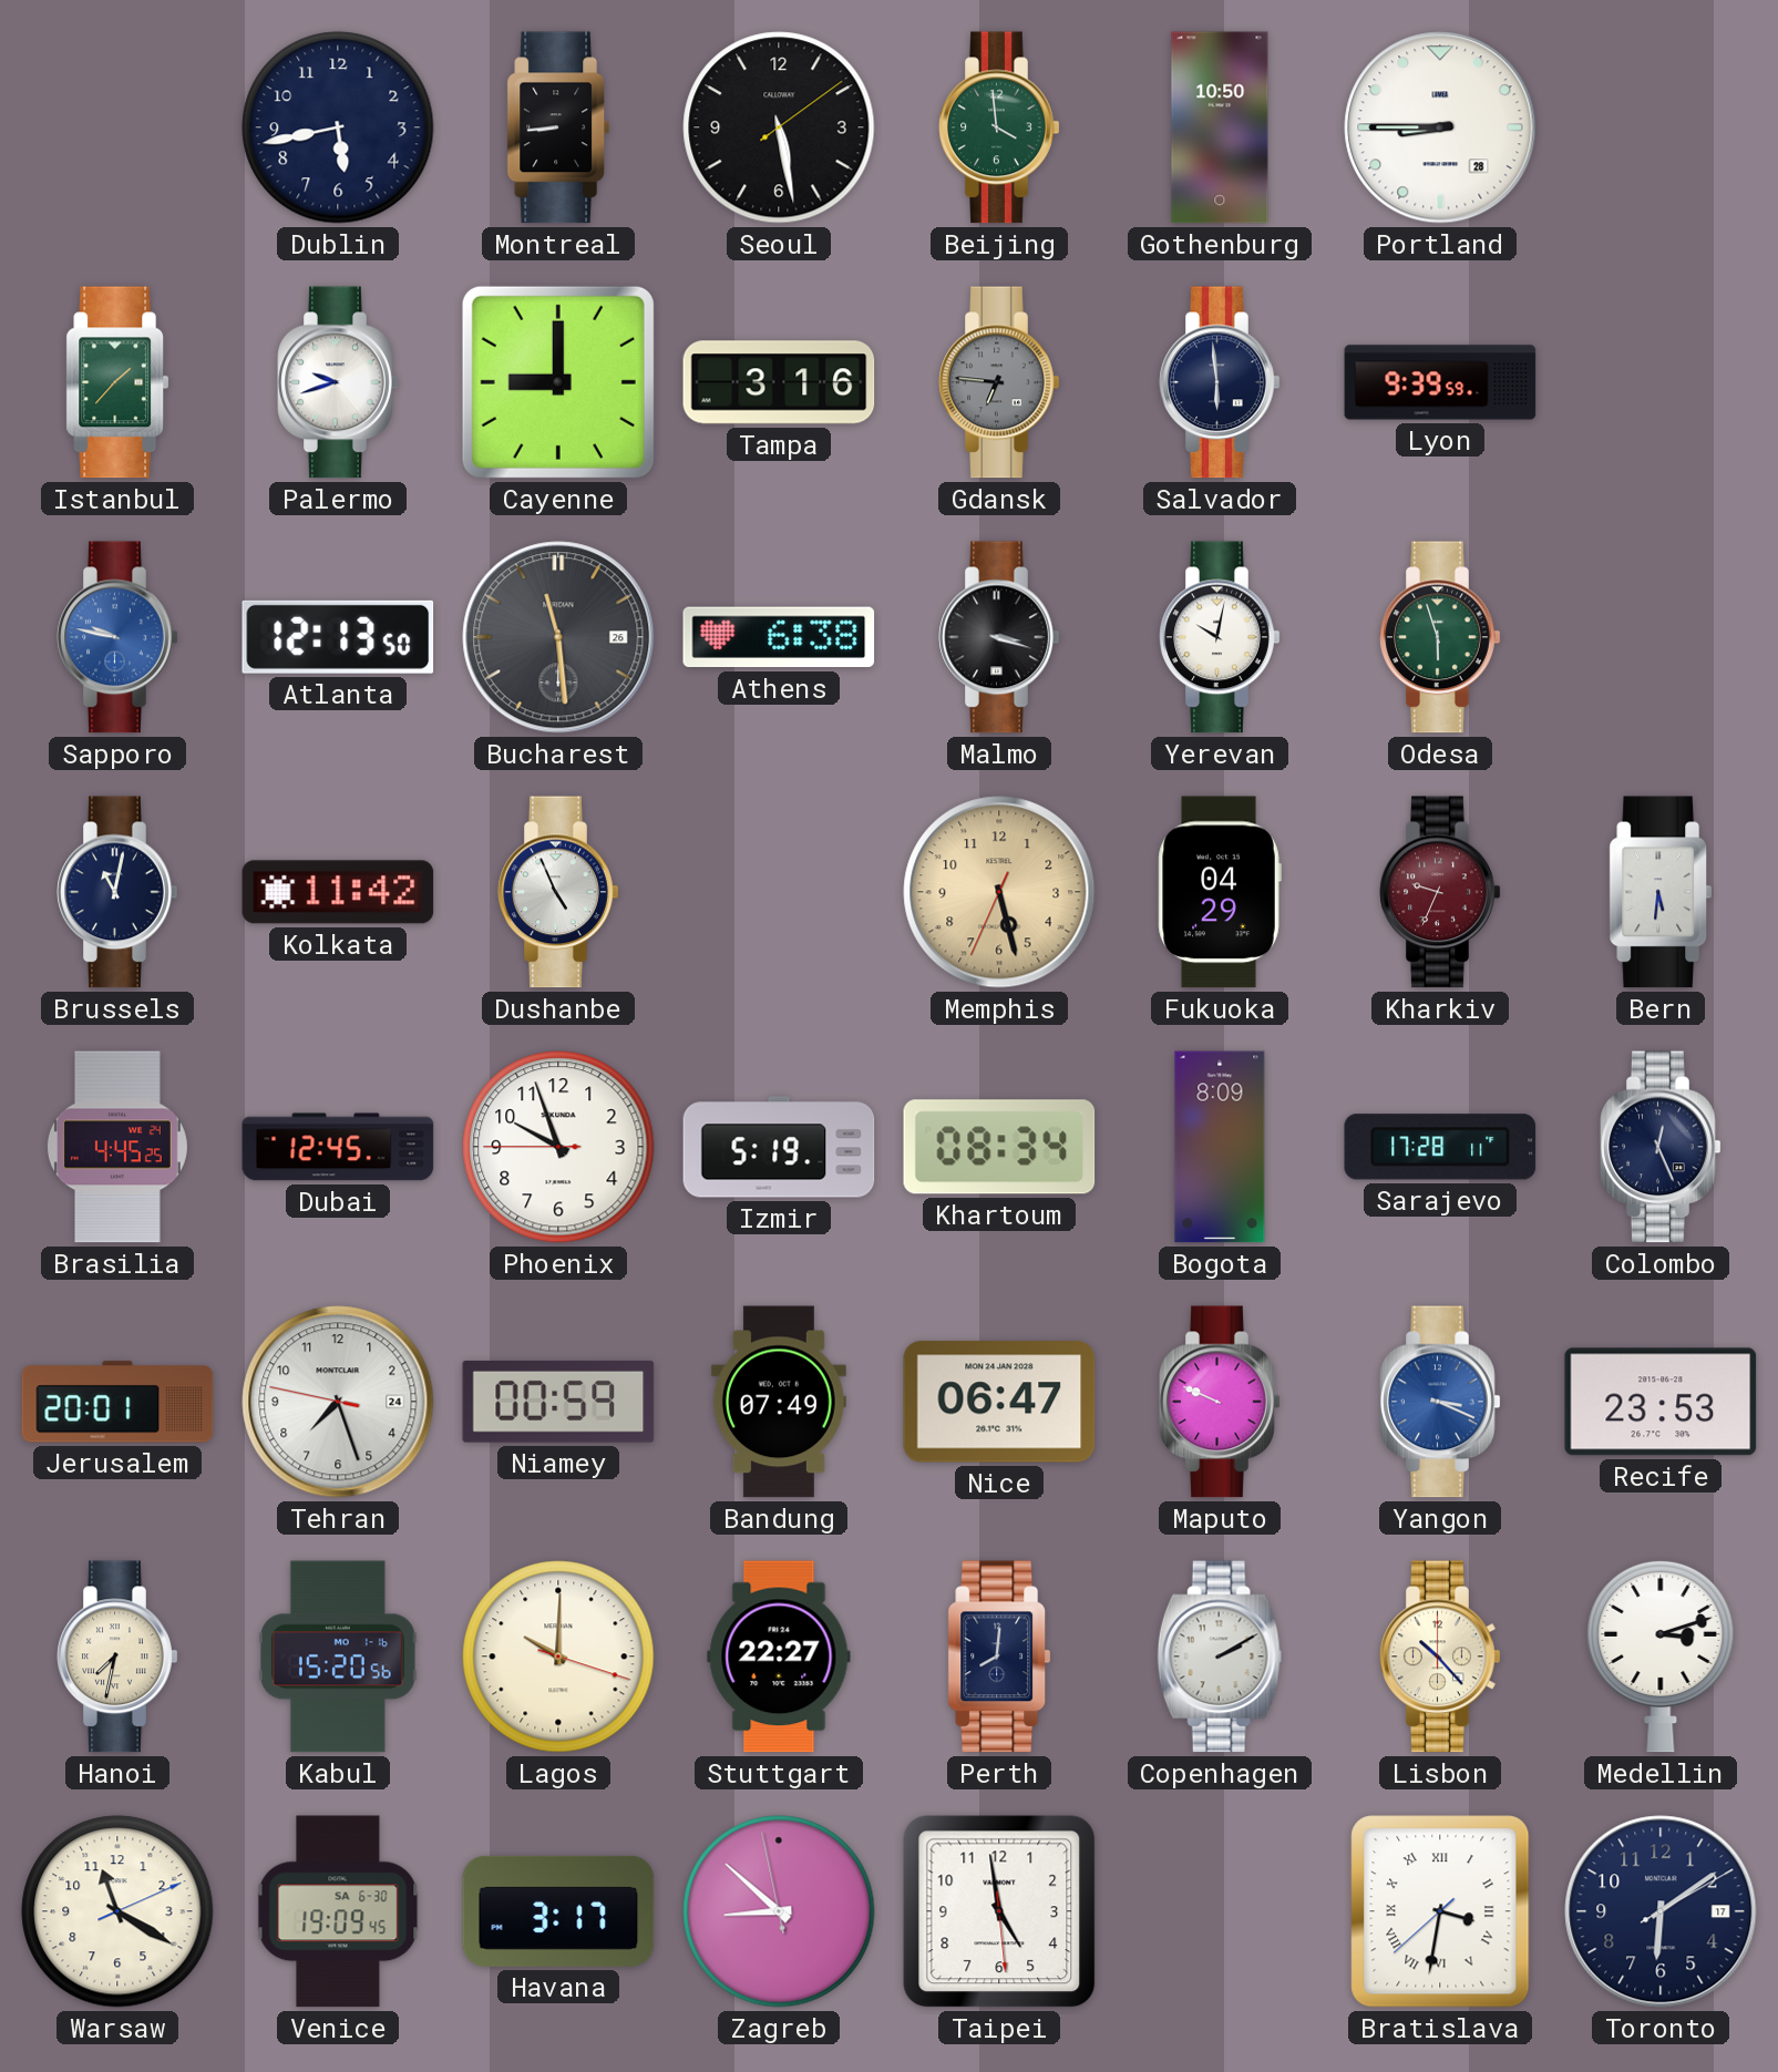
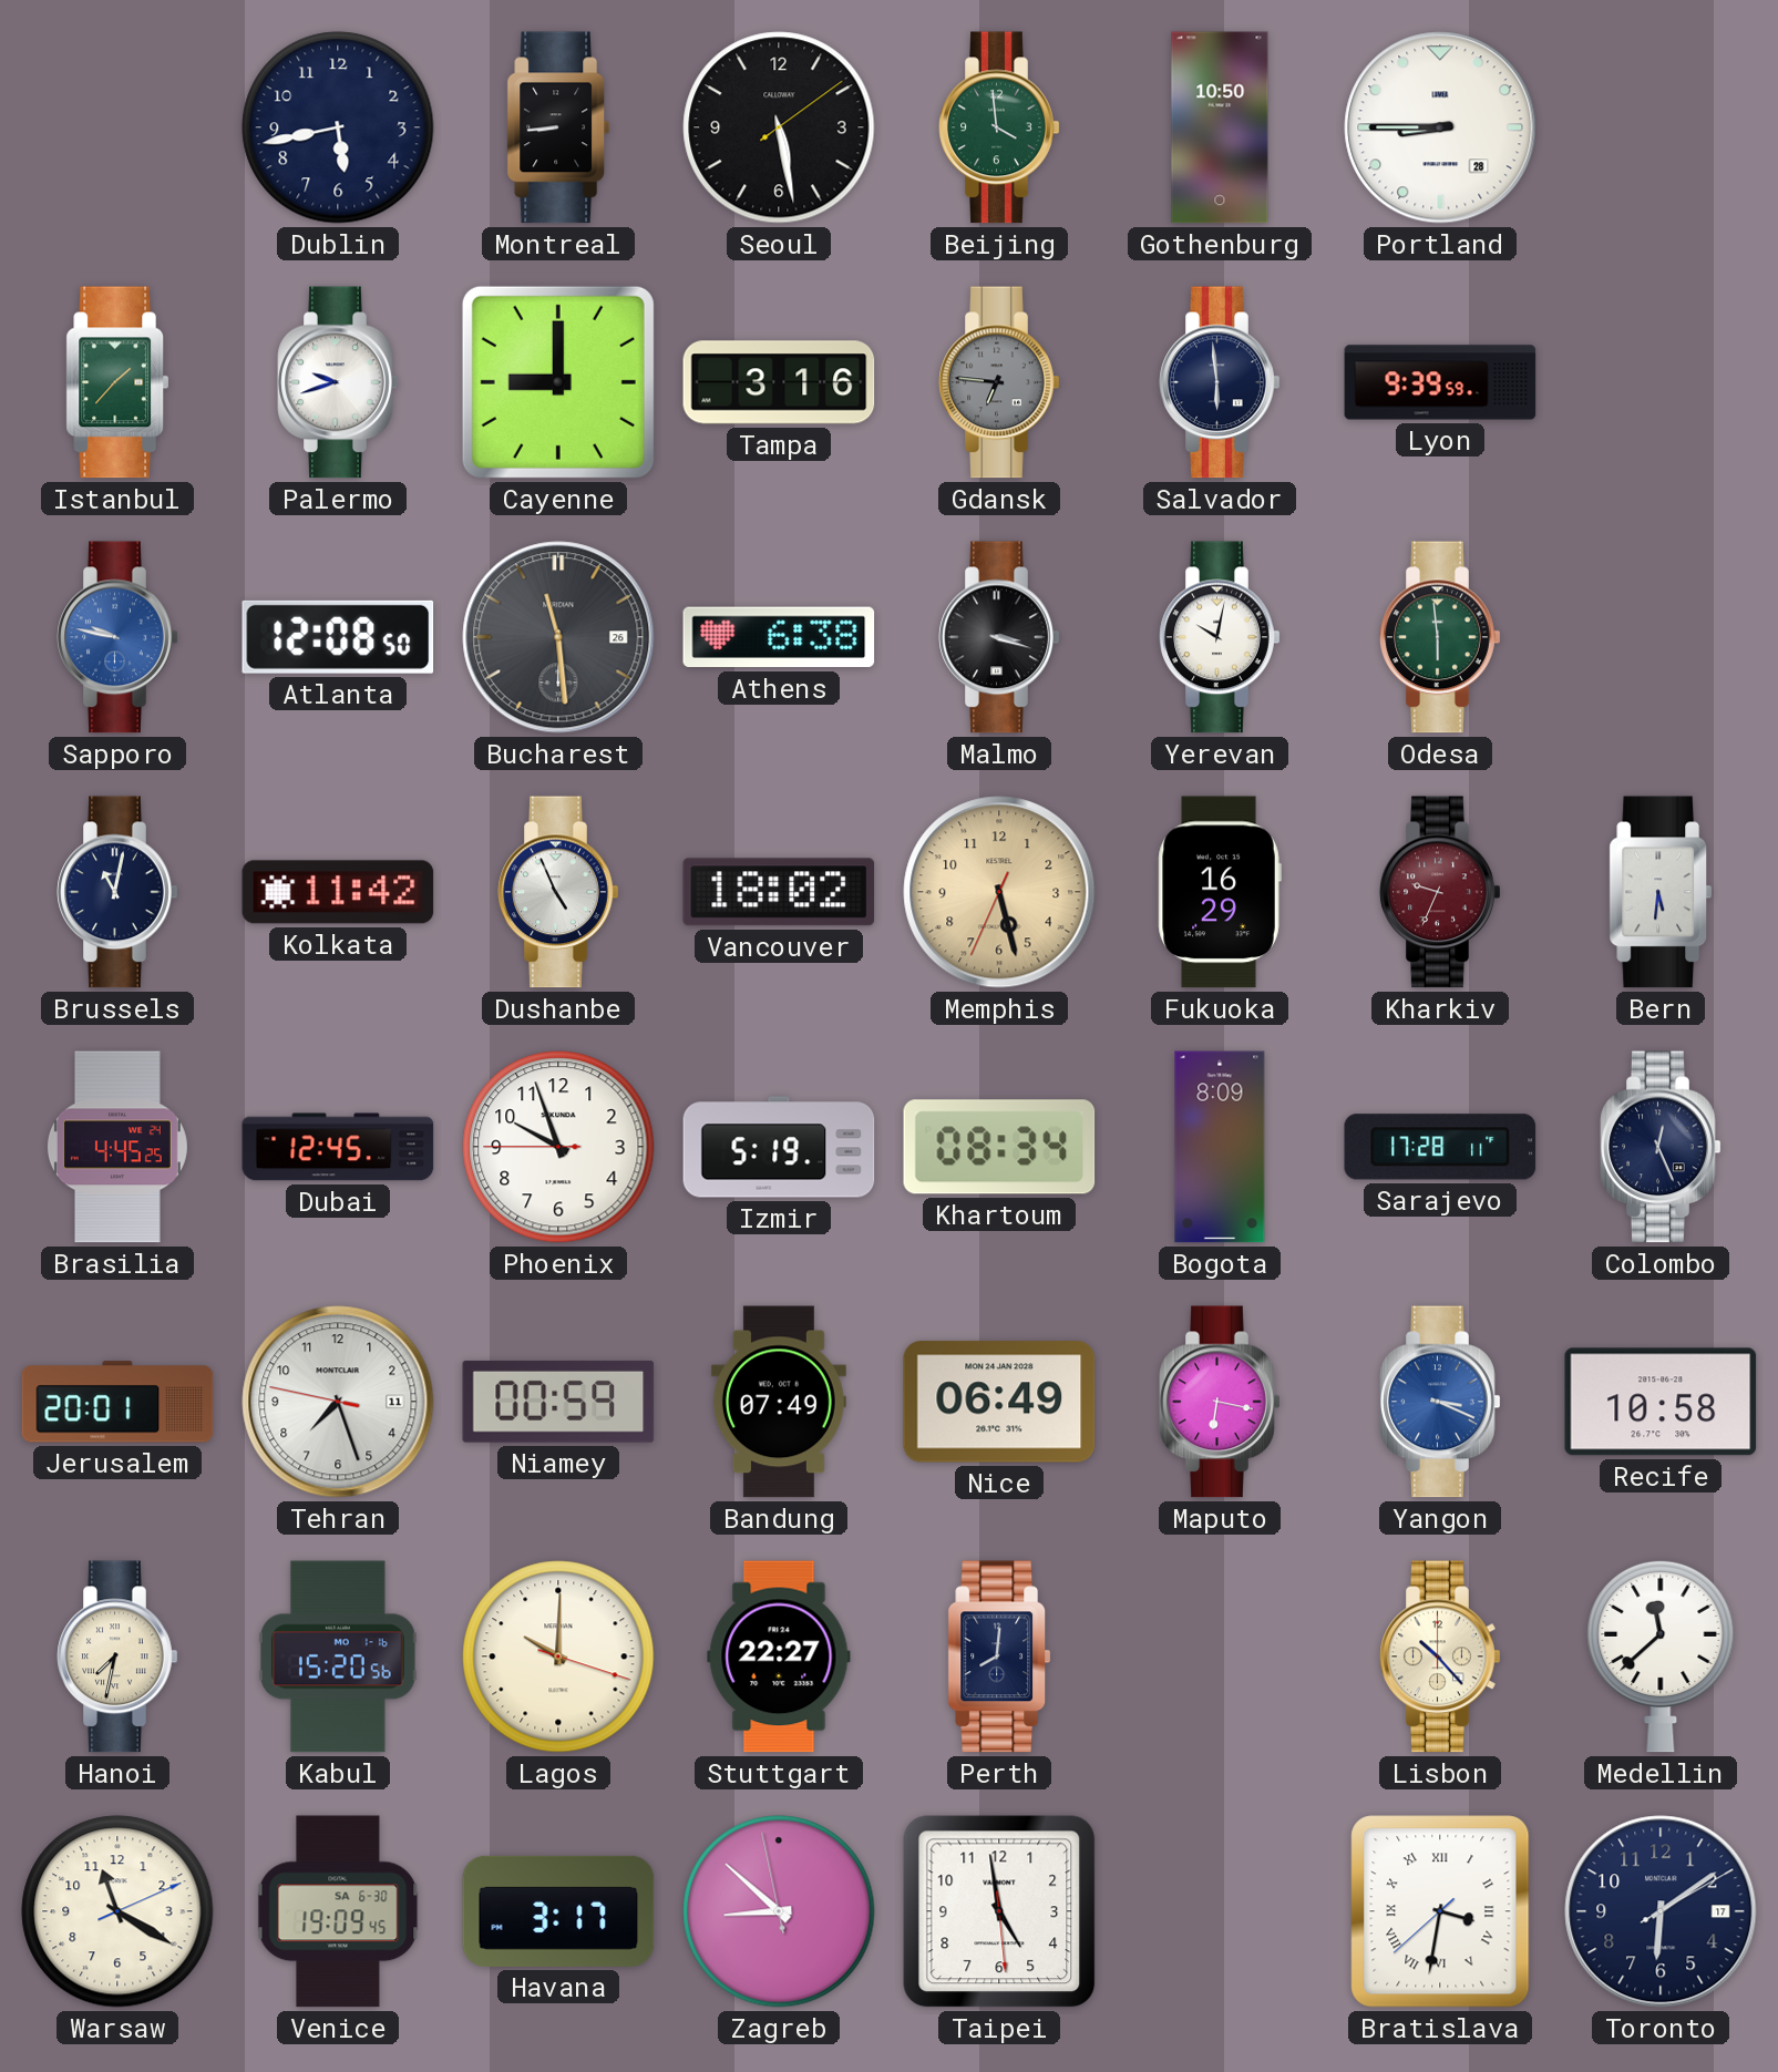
Atlanta: 12:13 -> 12:08 (338, 637)
Odesa: 5:57 -> 5:59 (1440, 637)
Vancouver: none -> 18:02 (779, 892)
Fukuoka: 04:29 -> 16:29 (1220, 892)
Tehran date: 24 -> 11 (338, 1402)
Nice: 06:47 -> 06:49 (999, 1402)
Maputo: 9:49 -> 6:17 (1220, 1402)
Recife: 23:53 -> 10:58 (1661, 1402)
Copenhagen: 2:10 -> none (1220, 1656)
Medellin: 3:12 -> 11:38 (1661, 1656)
